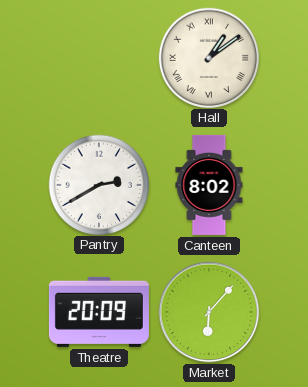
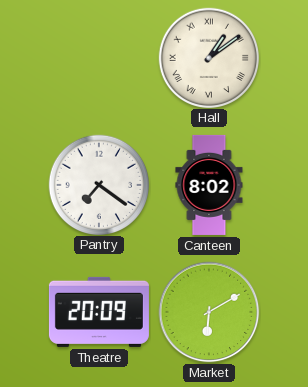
Pantry: 2:40 -> 7:21 (98, 184)
Market: 6:07 -> 6:10 (209, 312)
